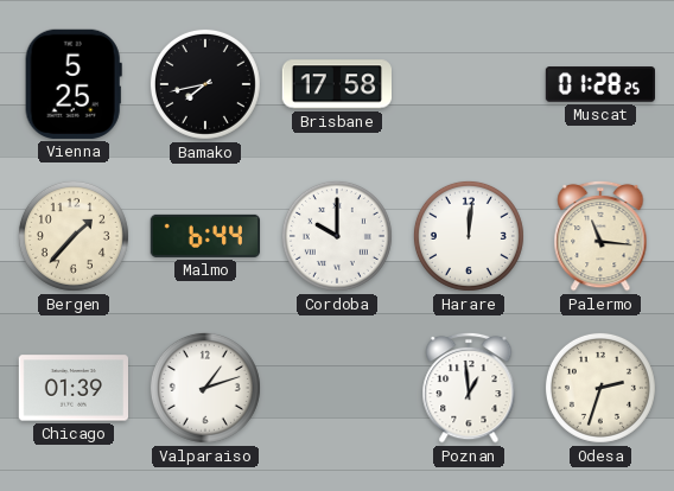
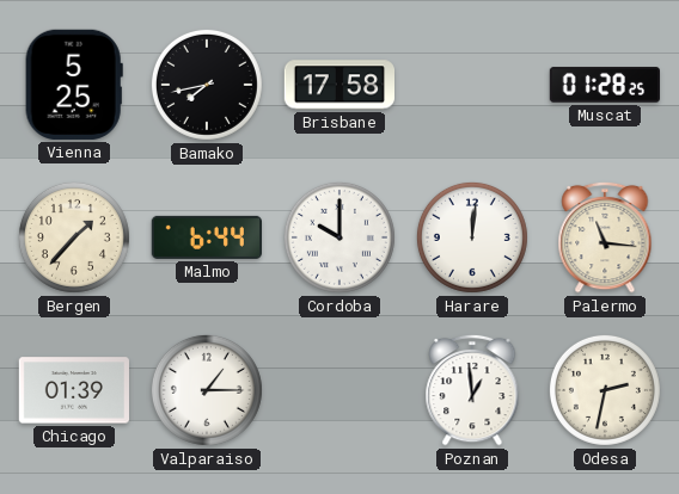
Valparaiso: 1:12 -> 1:15 (207, 390)
Odesa: 2:33 -> 2:32 (605, 390)
